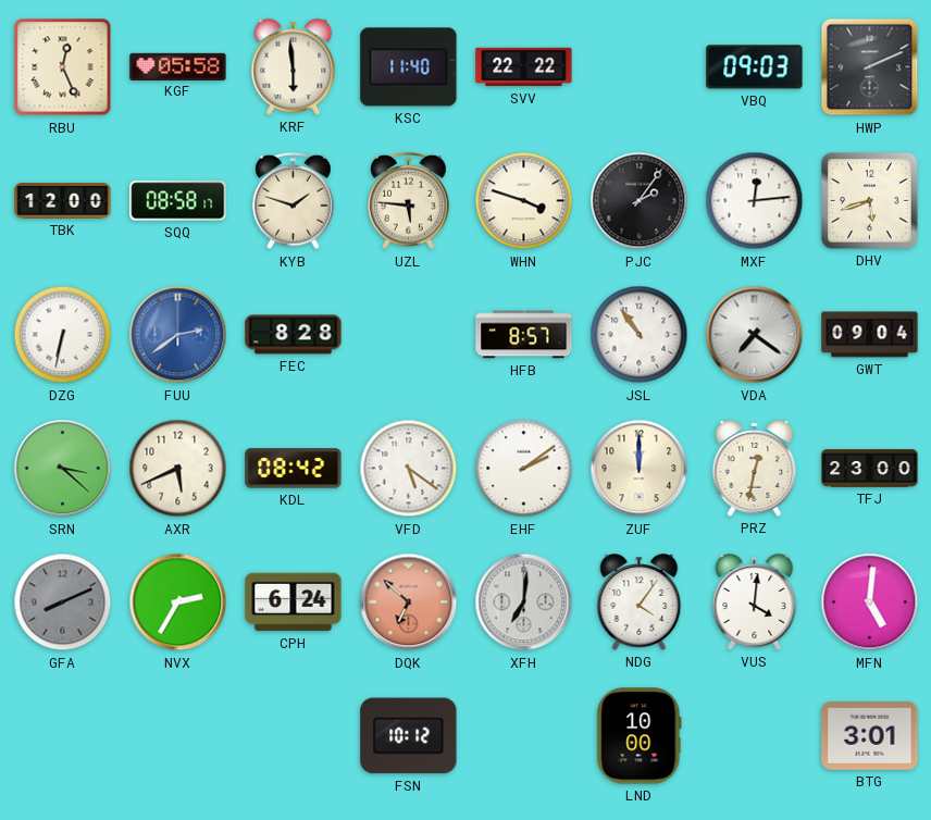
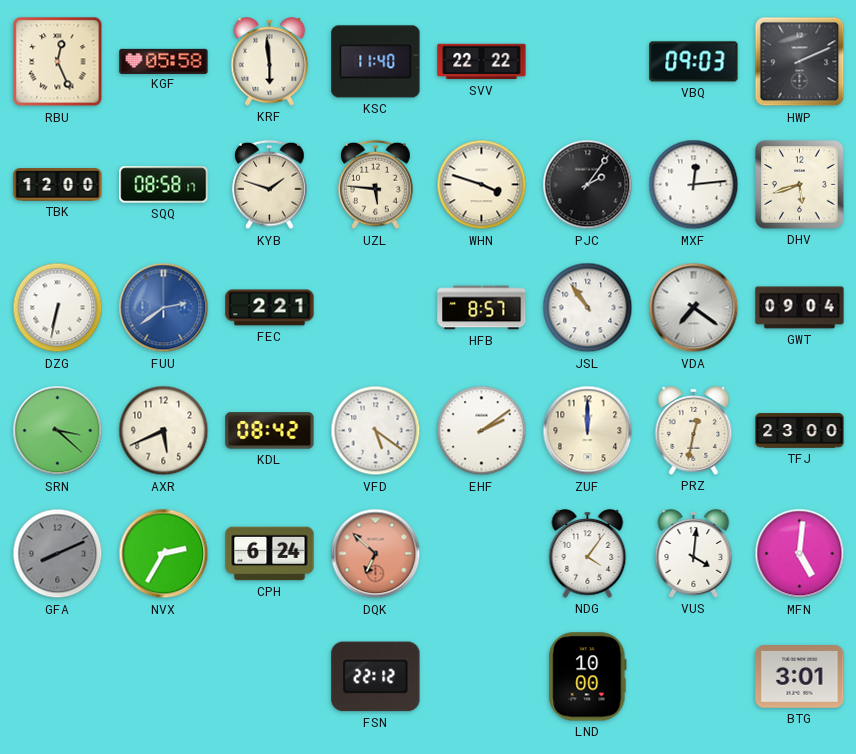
FEC: 8:28 -> 2:21 (270, 308)
XFH: 7:01 -> none (524, 602)
FSN: 10:12 -> 22:12 (376, 677)
